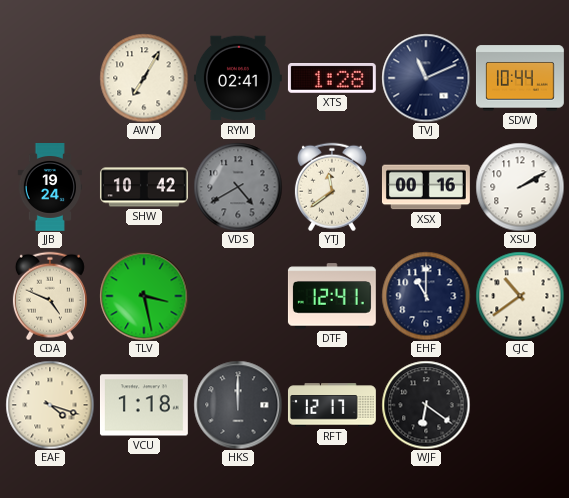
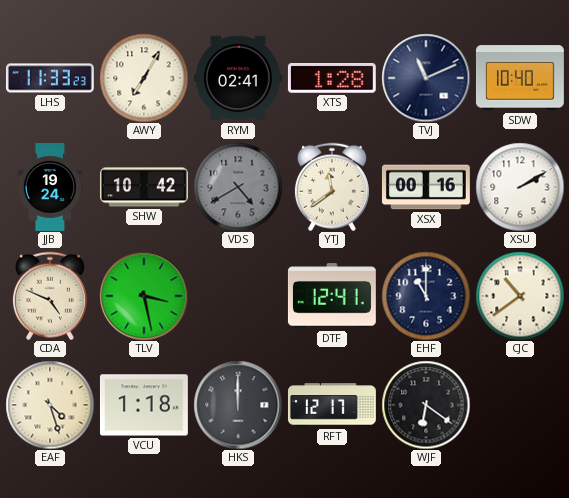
LHS: none -> 11:33 (50, 78)
SDW: 10:44 -> 10:40 (520, 78)
EAF: 4:18 -> 4:27 (50, 405)
